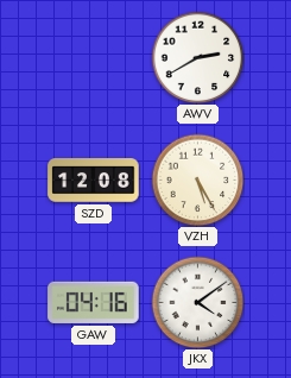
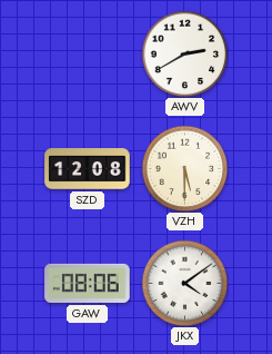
VZH: 5:25 -> 5:30 (184, 168)
GAW: 04:16 -> 08:06 (88, 283)
